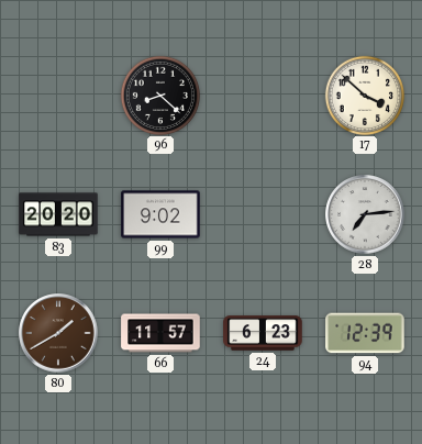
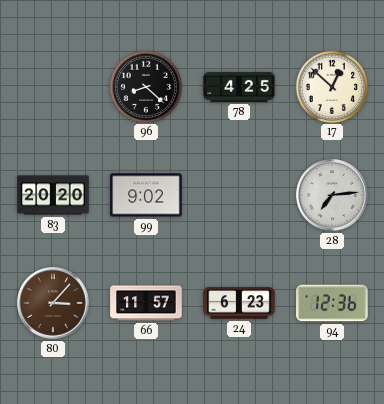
78: none -> 4:25 (239, 87)
17: 3:52 -> 12:52 (331, 86)
80: 1:40 -> 3:07 (53, 303)
94: 12:39 -> 12:36 (332, 303)
